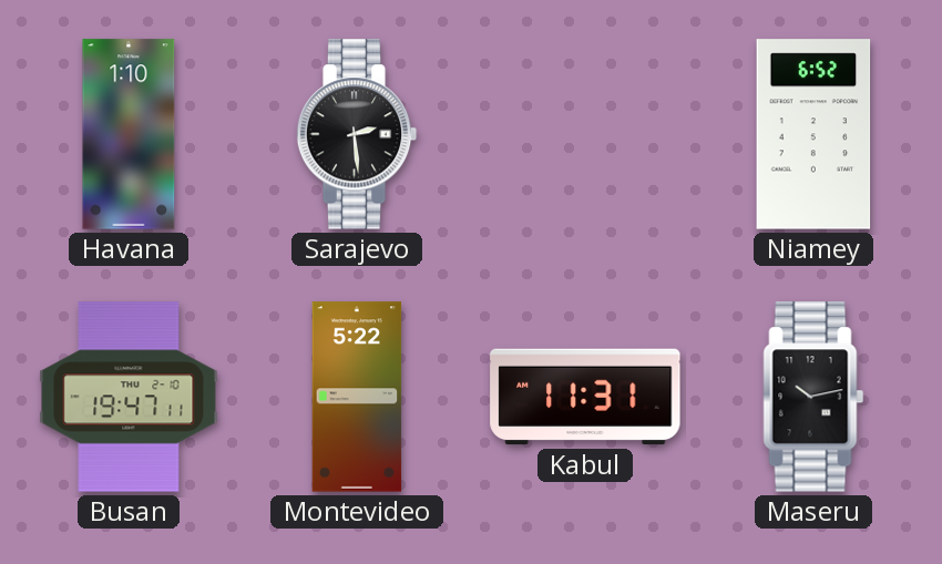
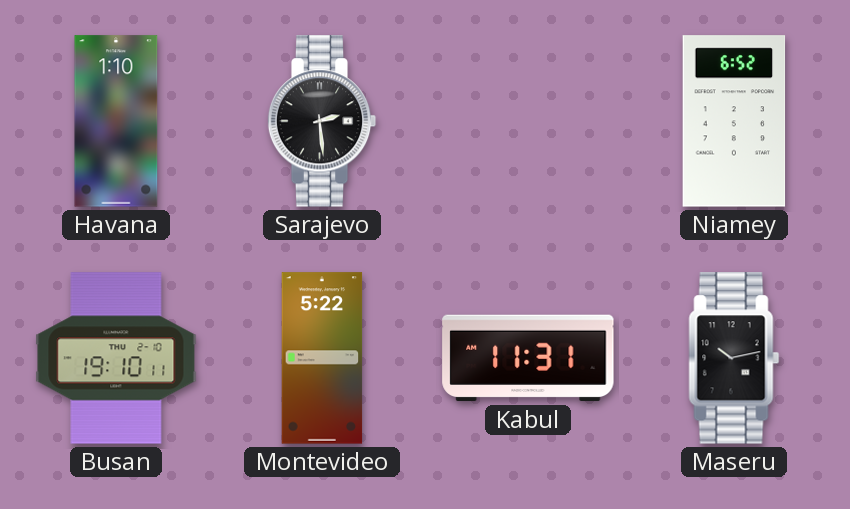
Busan: 19:47 -> 19:10 (116, 358)
